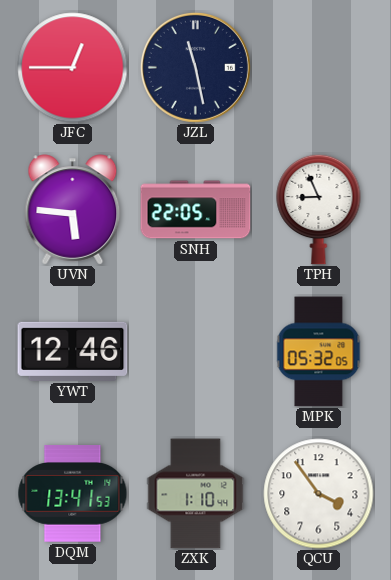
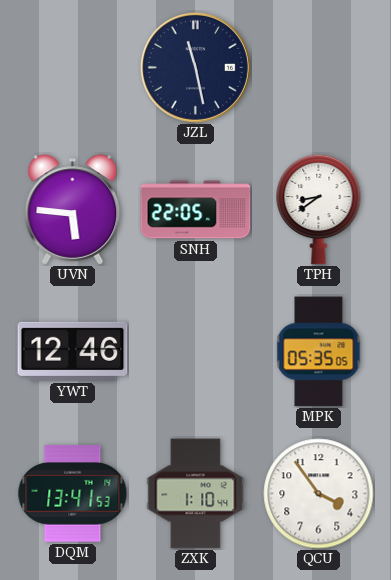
JFC: 12:45 -> none (73, 68)
TPH: 8:56 -> 8:39 (319, 209)
MPK: 05:32 -> 05:35 (319, 352)
